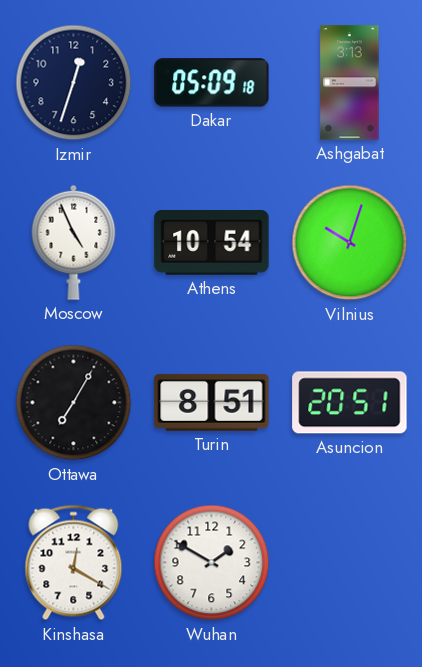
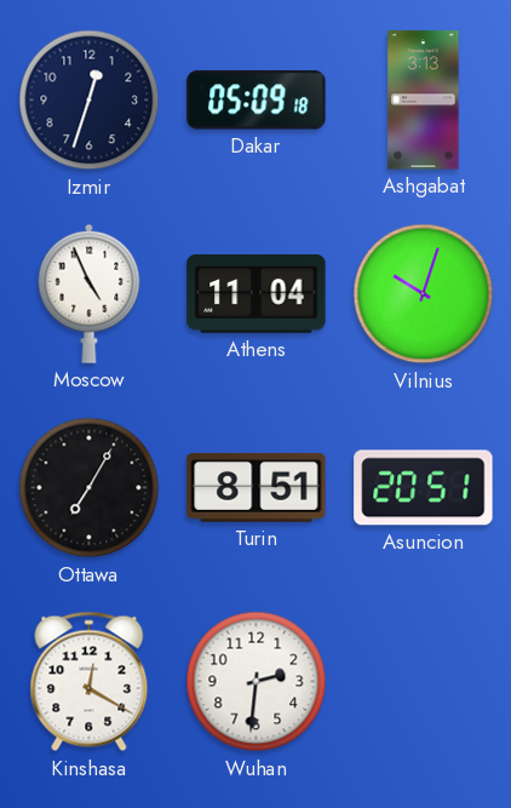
Athens: 10:54 -> 11:04 (257, 294)
Wuhan: 1:50 -> 2:31 (257, 682)
